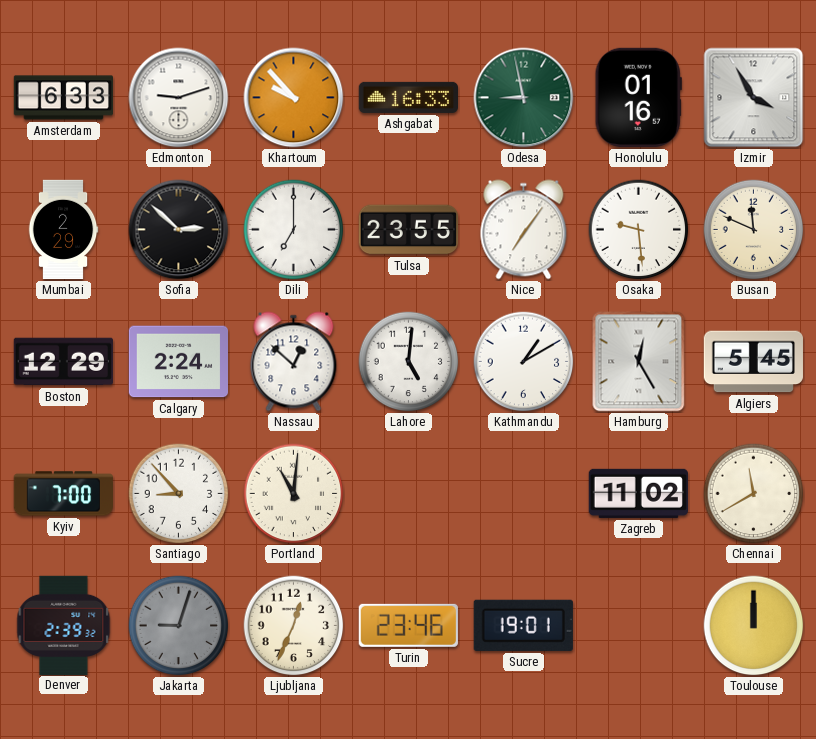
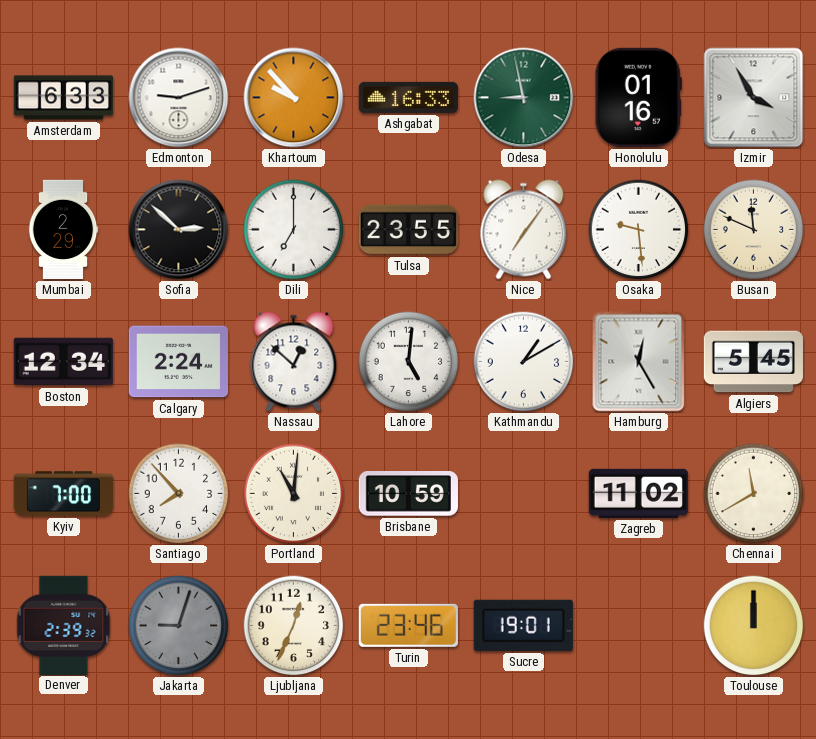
Boston: 12:29 -> 12:34 (63, 362)
Santiago: 8:53 -> 7:53 (179, 494)
Brisbane: none -> 10:59 (408, 494)
